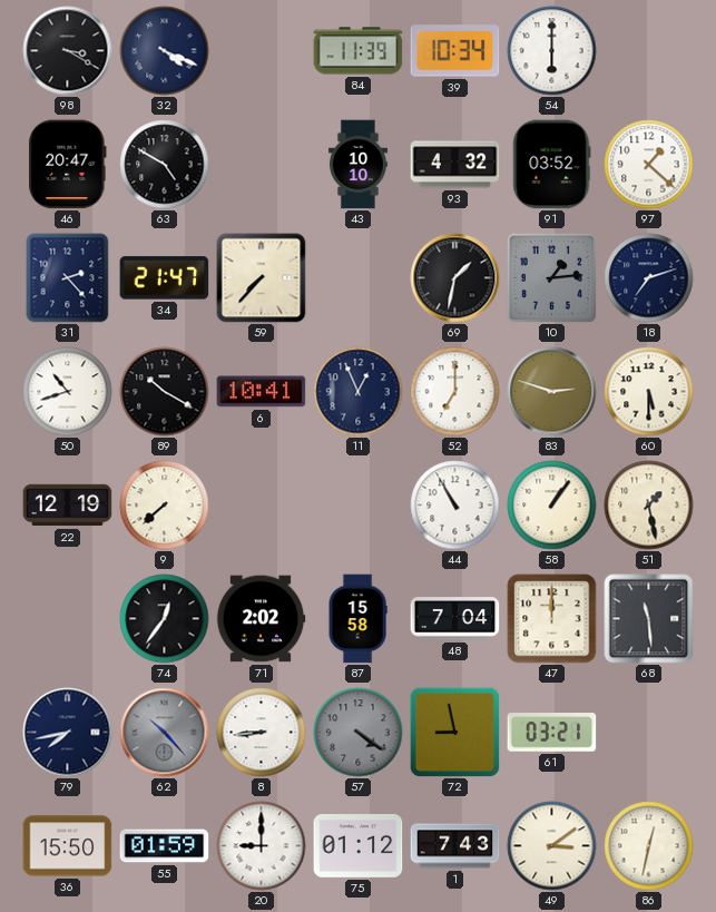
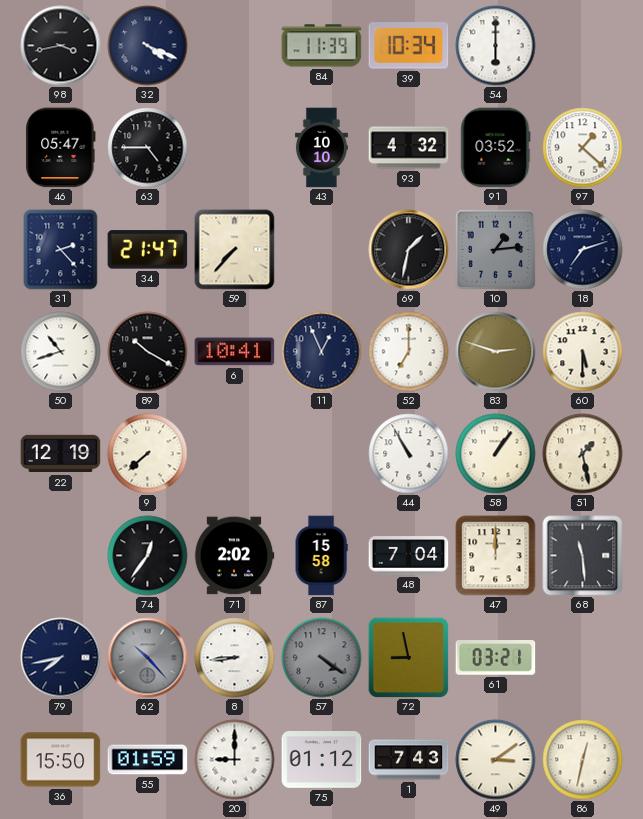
98: 3:20 -> 3:43 (61, 46)
46: 20:47 -> 05:47 (61, 148)
63: 4:50 -> 4:45 (148, 148)
